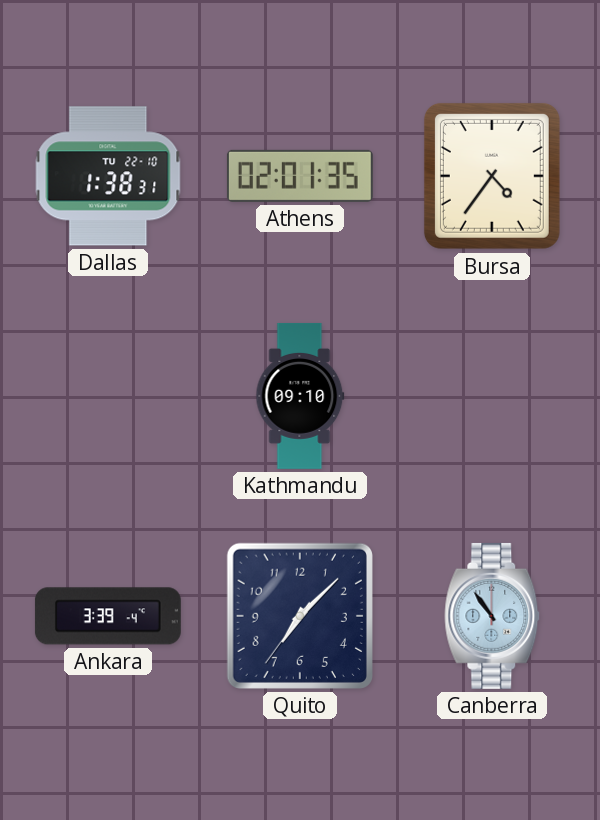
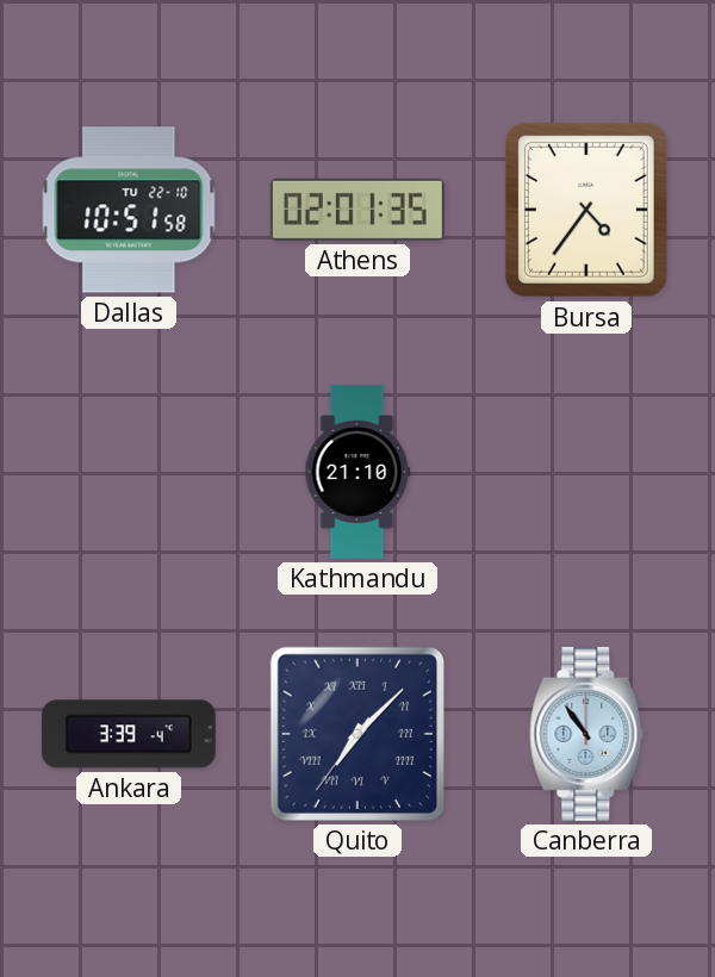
Dallas: 1:38 -> 10:51 (129, 210)
Kathmandu: 09:10 -> 21:10 (357, 472)
Quito numerals: Arabic -> Roman (357, 734)
